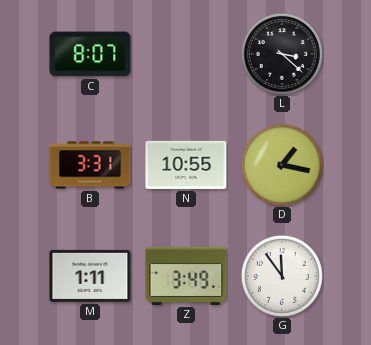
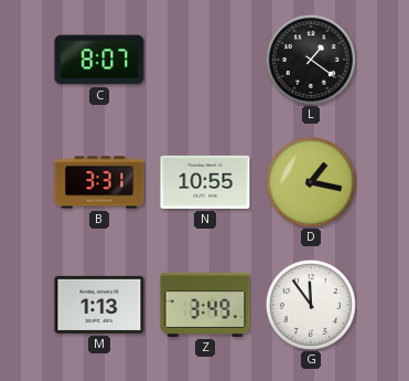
L: 3:22 -> 1:21 (311, 60)
M: 1:11 -> 1:13 (99, 305)
